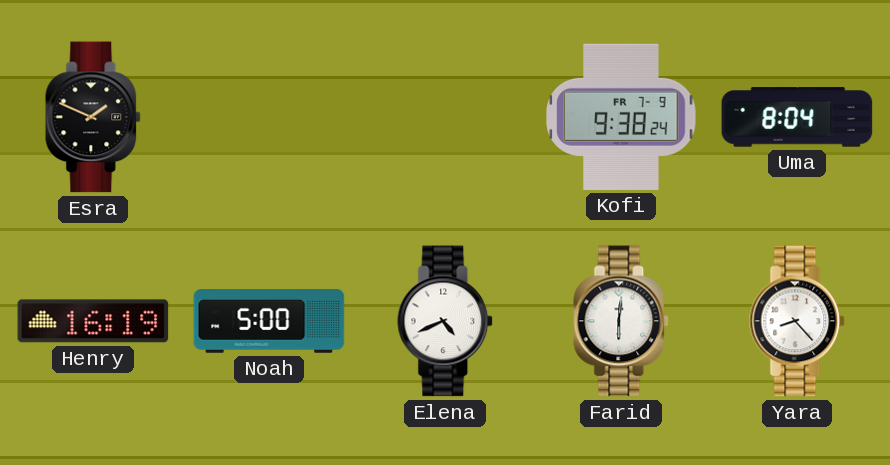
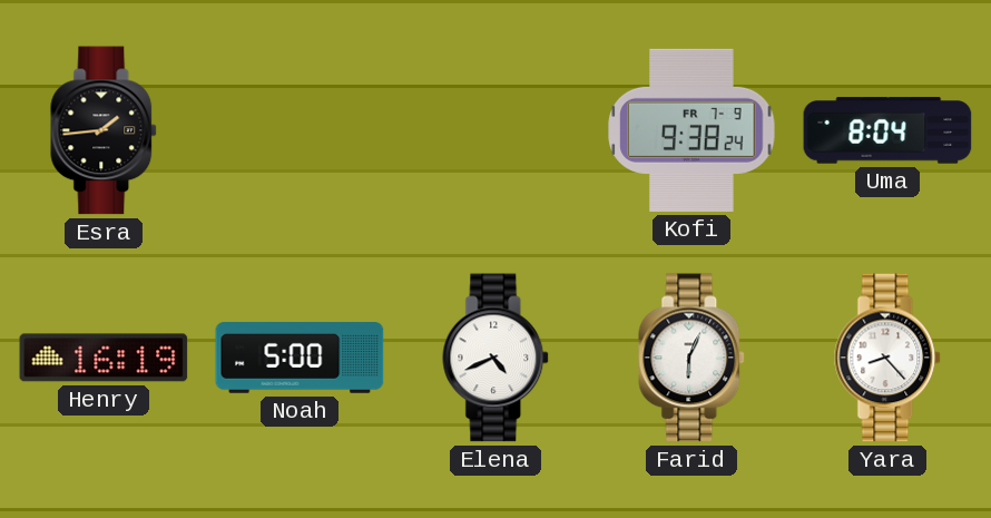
Esra: 1:49 -> 1:44 (105, 130)
Farid: 6:01 -> 6:04 (693, 358)
